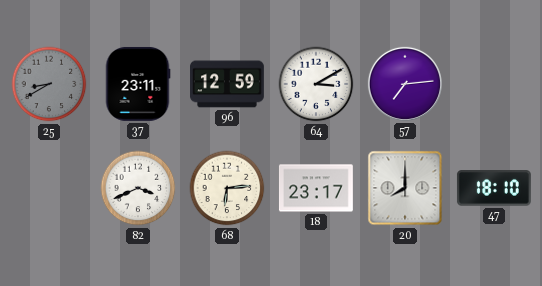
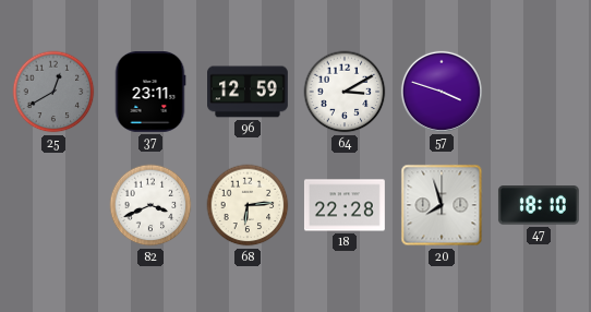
25: 8:40 -> 12:40 (53, 92)
57: 7:14 -> 3:48 (442, 92)
18: 23:17 -> 22:28 (345, 205)
20: 8:00 -> 7:57 (442, 205)
